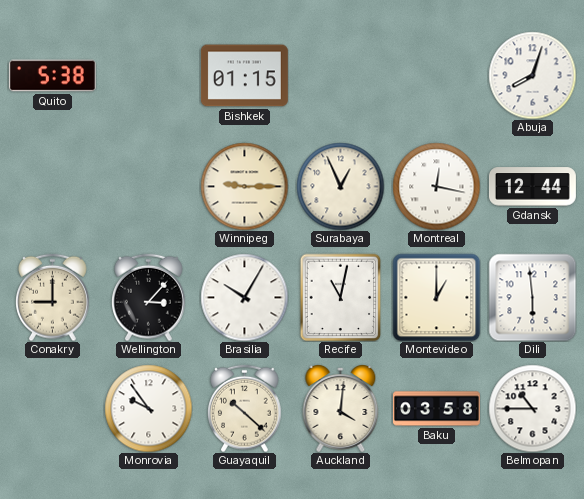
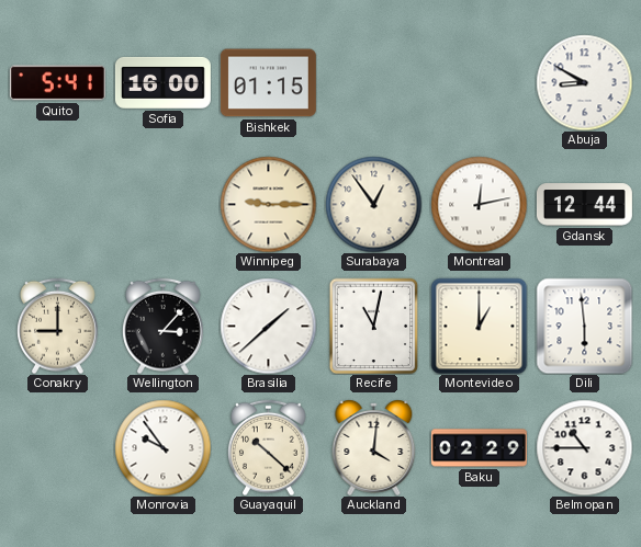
Quito: 5:38 -> 5:41 (57, 83)
Sofia: none -> 16:00 (162, 82)
Abuja: 8:03 -> 8:50 (584, 82)
Surabaya: 12:56 -> 12:54 (373, 204)
Montreal: 12:17 -> 12:13 (479, 204)
Brasilia: 10:05 -> 1:38 (268, 326)
Baku: 03:58 -> 02:29 (479, 448)
